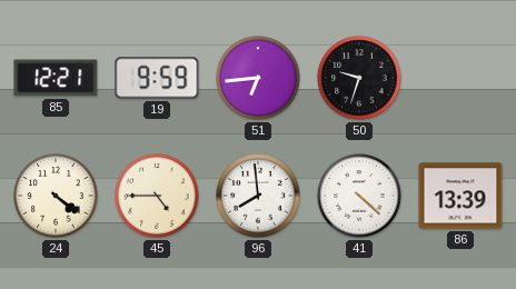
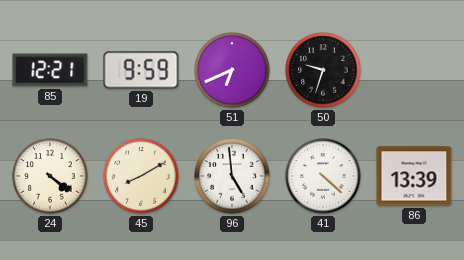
51: 6:44 -> 6:41 (232, 70)
45: 4:45 -> 8:10 (141, 176)
96: 7:59 -> 4:59 (232, 176)
